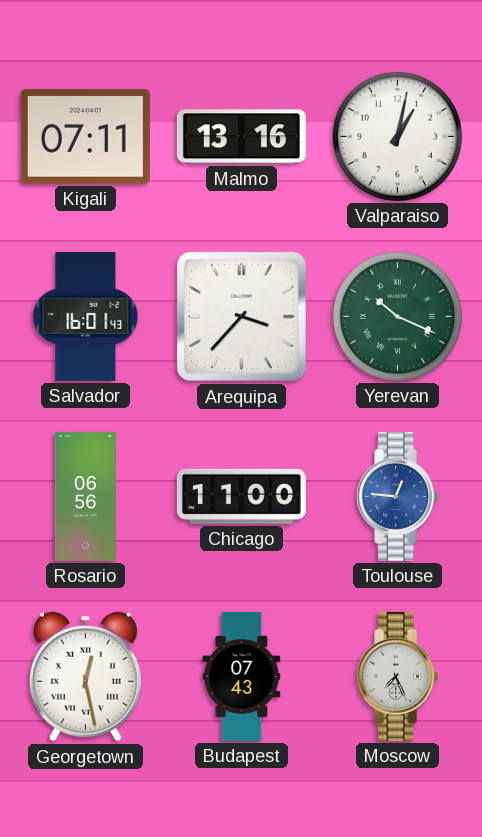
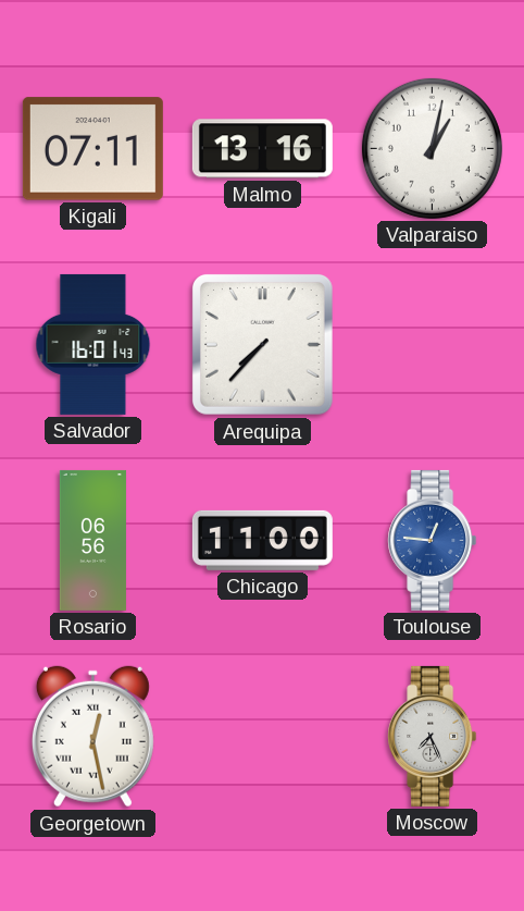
Arequipa: 3:37 -> 7:37 (262, 344)
Yerevan: 10:19 -> none (397, 316)
Budapest: 07:43 -> none (242, 676)
